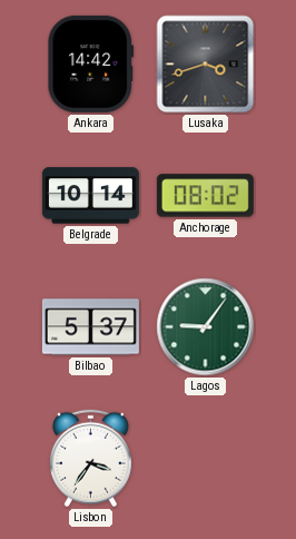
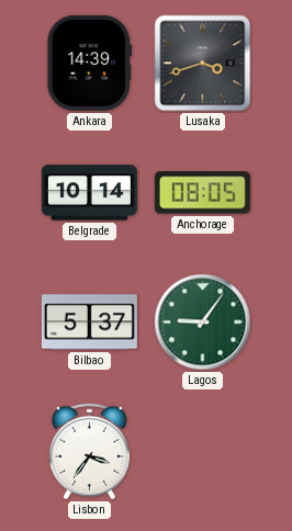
Ankara: 14:42 -> 14:39 (89, 63)
Anchorage: 08:02 -> 08:05 (202, 193)
